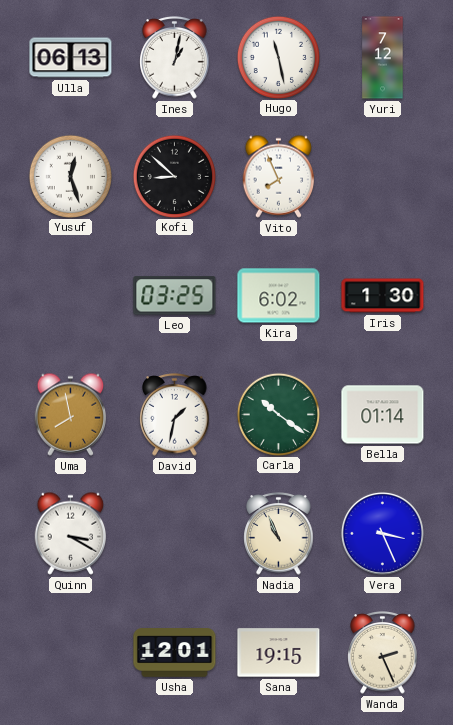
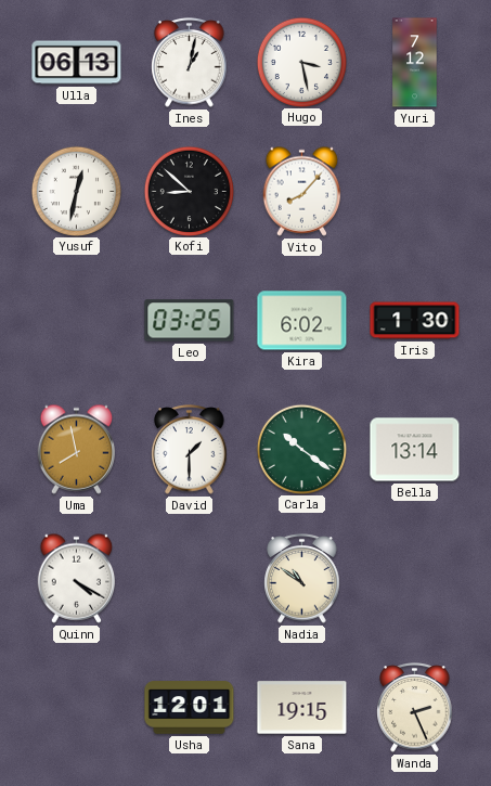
Hugo: 11:28 -> 3:28 (301, 62)
Yusuf: 12:27 -> 12:32 (76, 191)
Vito: 7:56 -> 8:07 (302, 191)
David: 1:32 -> 1:30 (190, 450)
Bella: 01:14 -> 13:14 (415, 450)
Quinn: 3:20 -> 4:20 (77, 578)
Nadia: 10:56 -> 10:51 (302, 579)
Vera: 3:26 -> none (382, 533)
